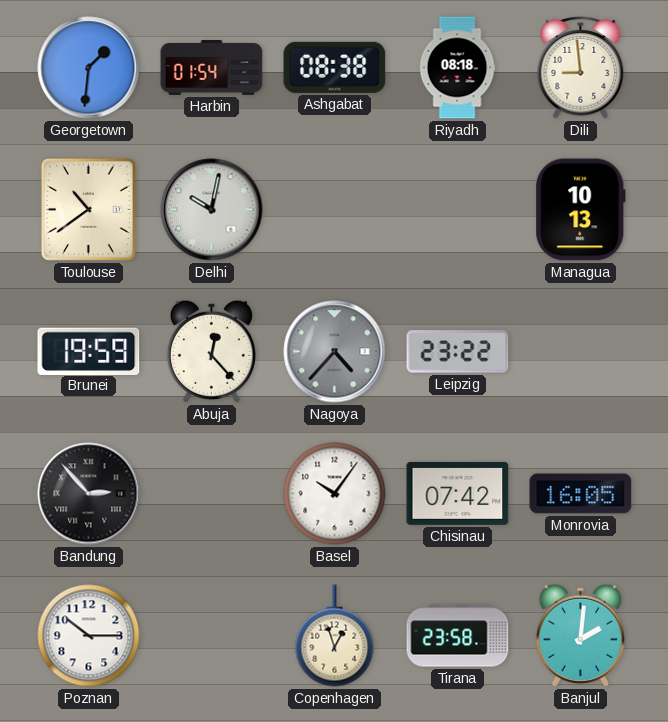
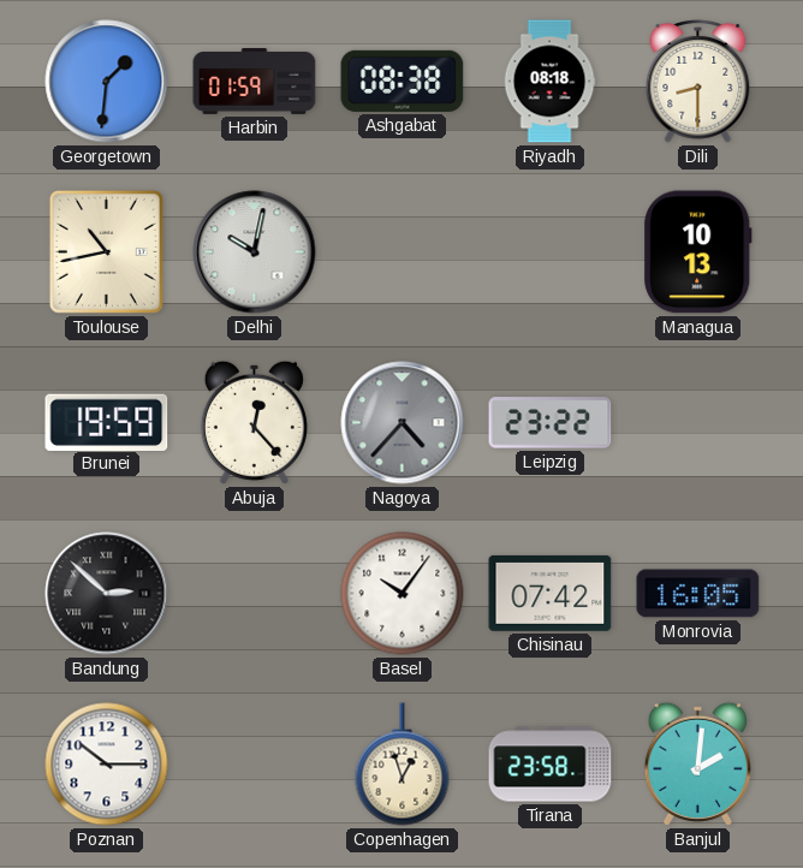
Harbin: 01:54 -> 01:59 (255, 82)
Dili: 8:59 -> 8:30 (698, 82)
Toulouse: 10:39 -> 10:43 (106, 251)
Bandung: 2:53 -> 2:52 (107, 594)
